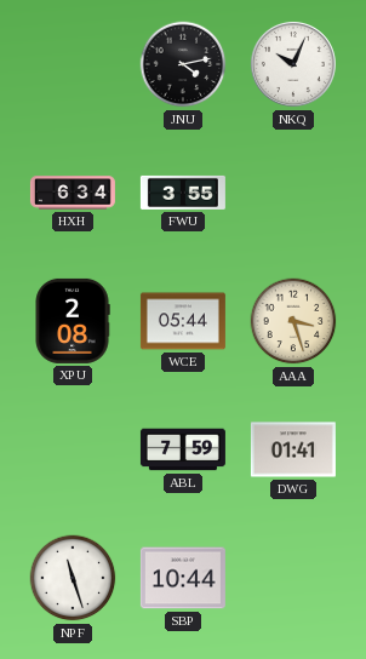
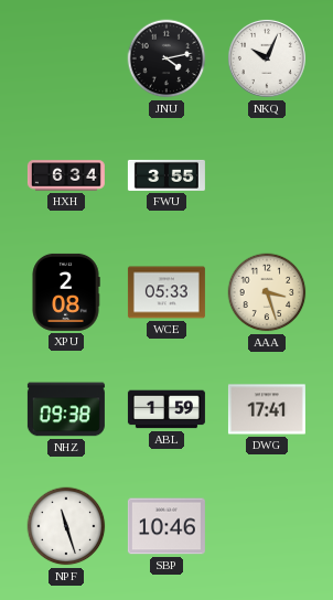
WCE: 05:44 -> 05:33 (166, 292)
NHZ: none -> 09:38 (66, 409)
ABL: 7:59 -> 1:59 (166, 409)
DWG: 01:41 -> 17:41 (267, 409)
SBP: 10:44 -> 10:46 (166, 526)
